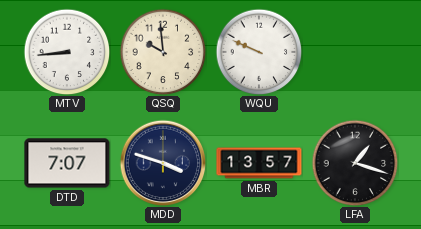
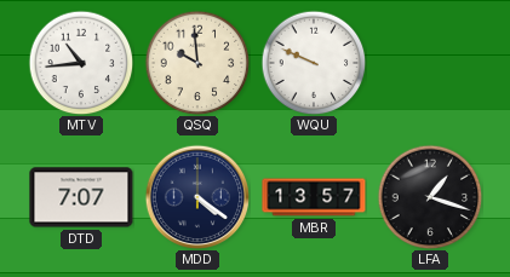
MTV: 8:44 -> 10:44 (81, 63)
MDD: 3:48 -> 4:21 (197, 197)
